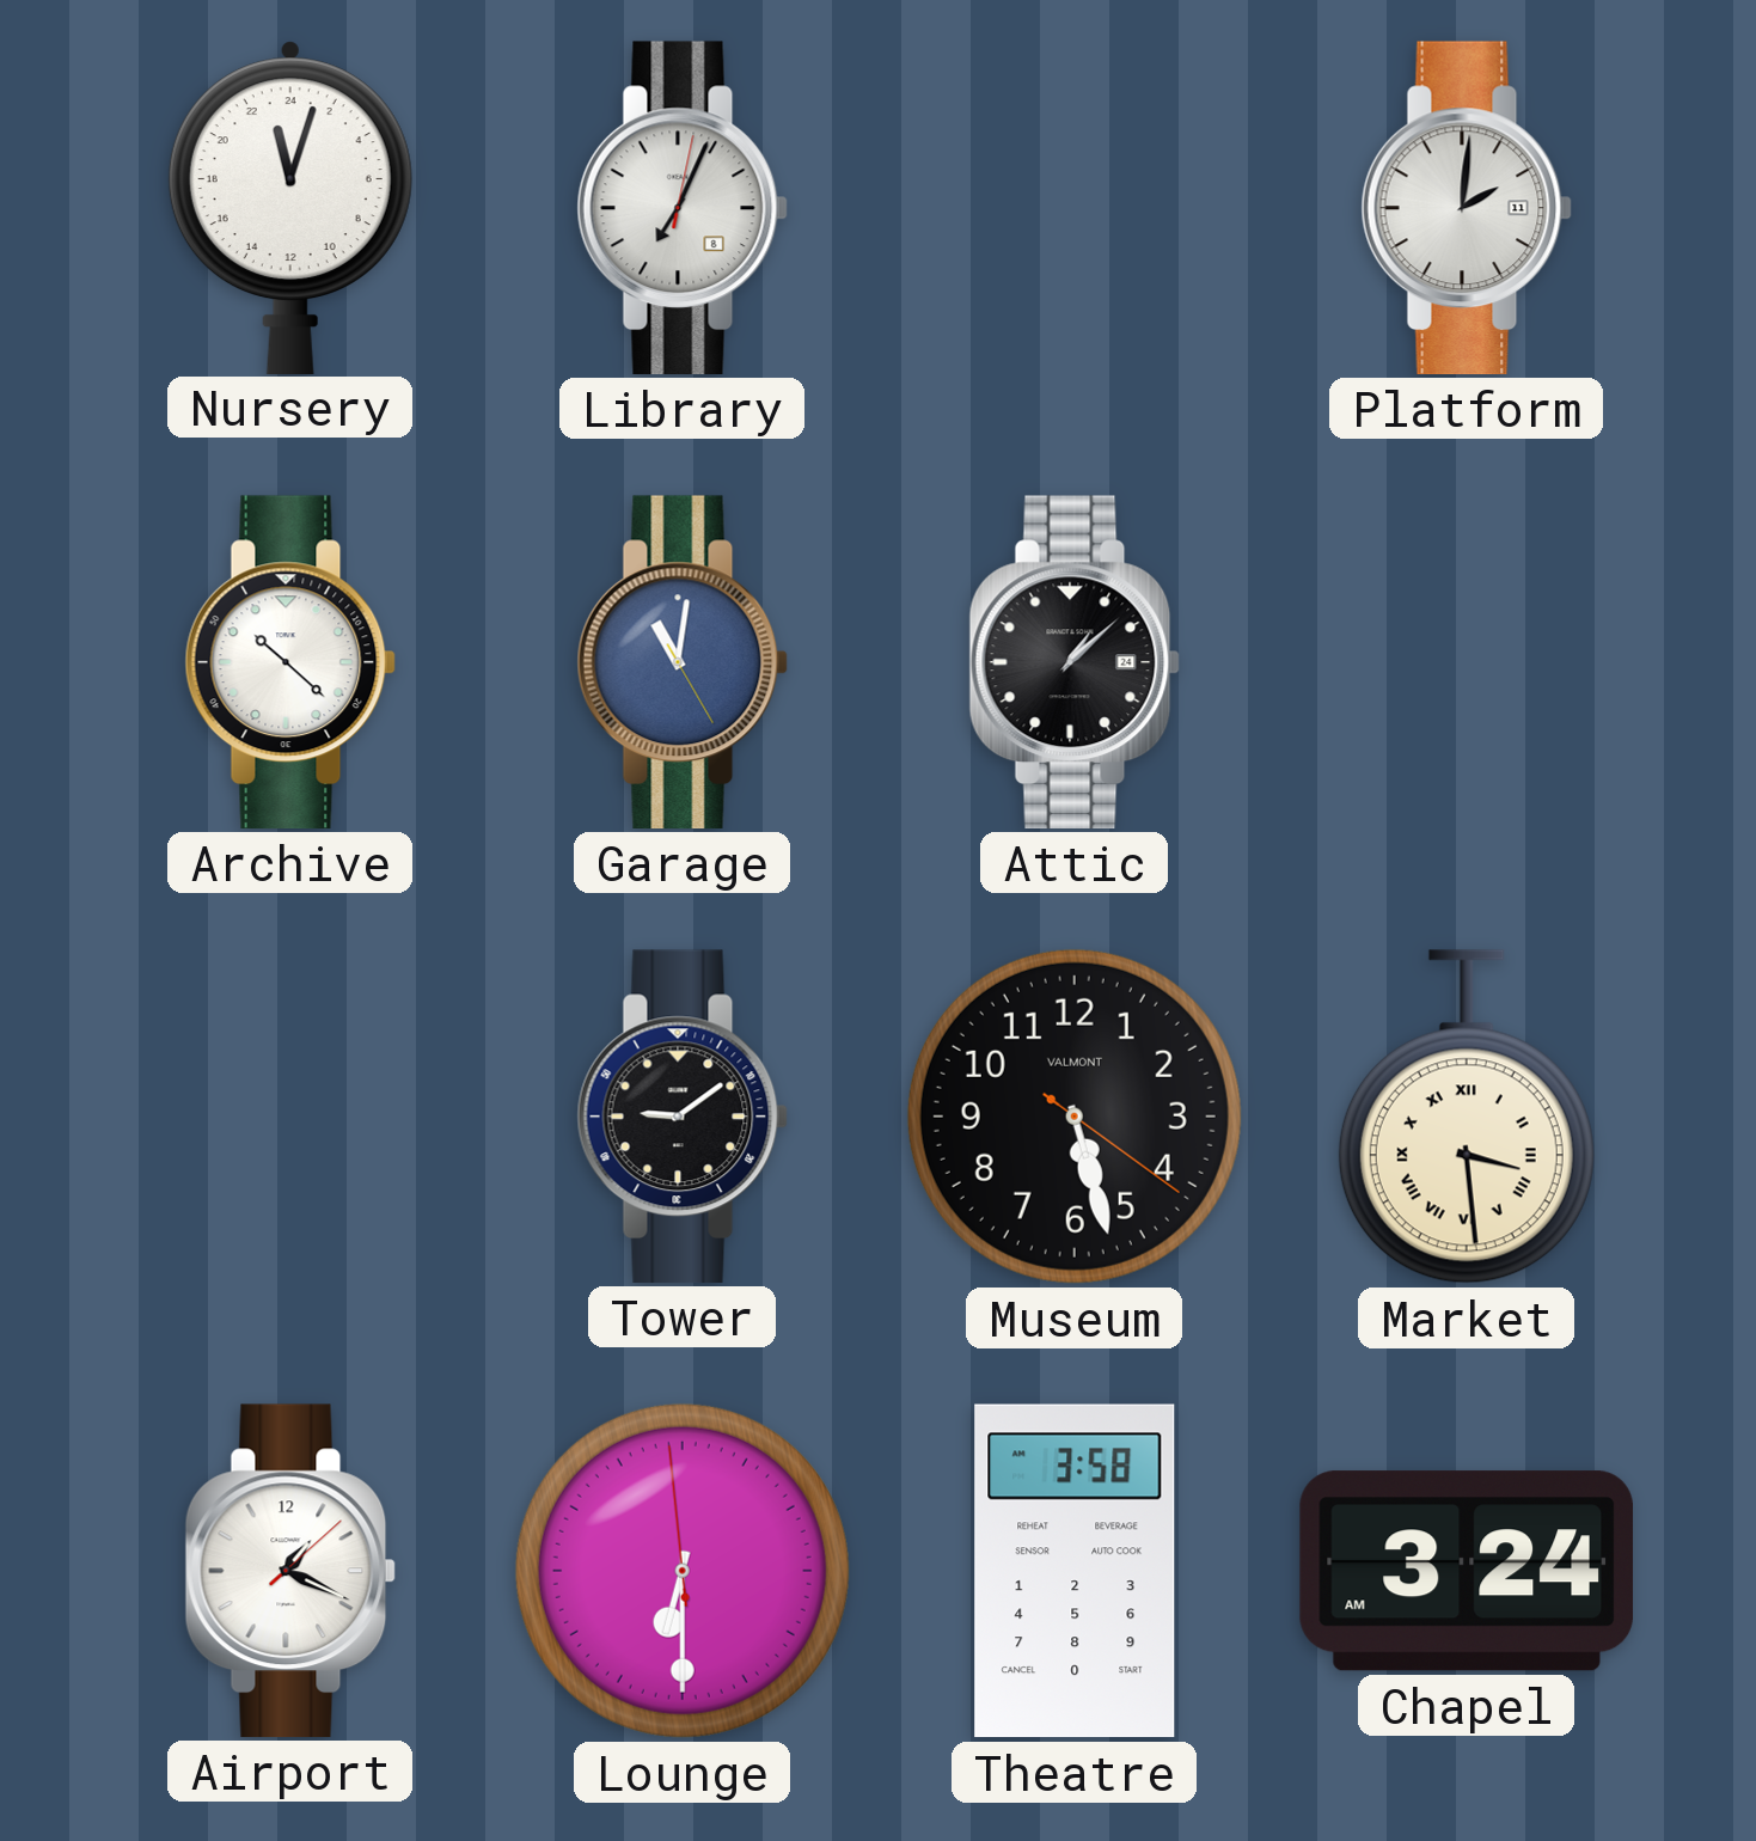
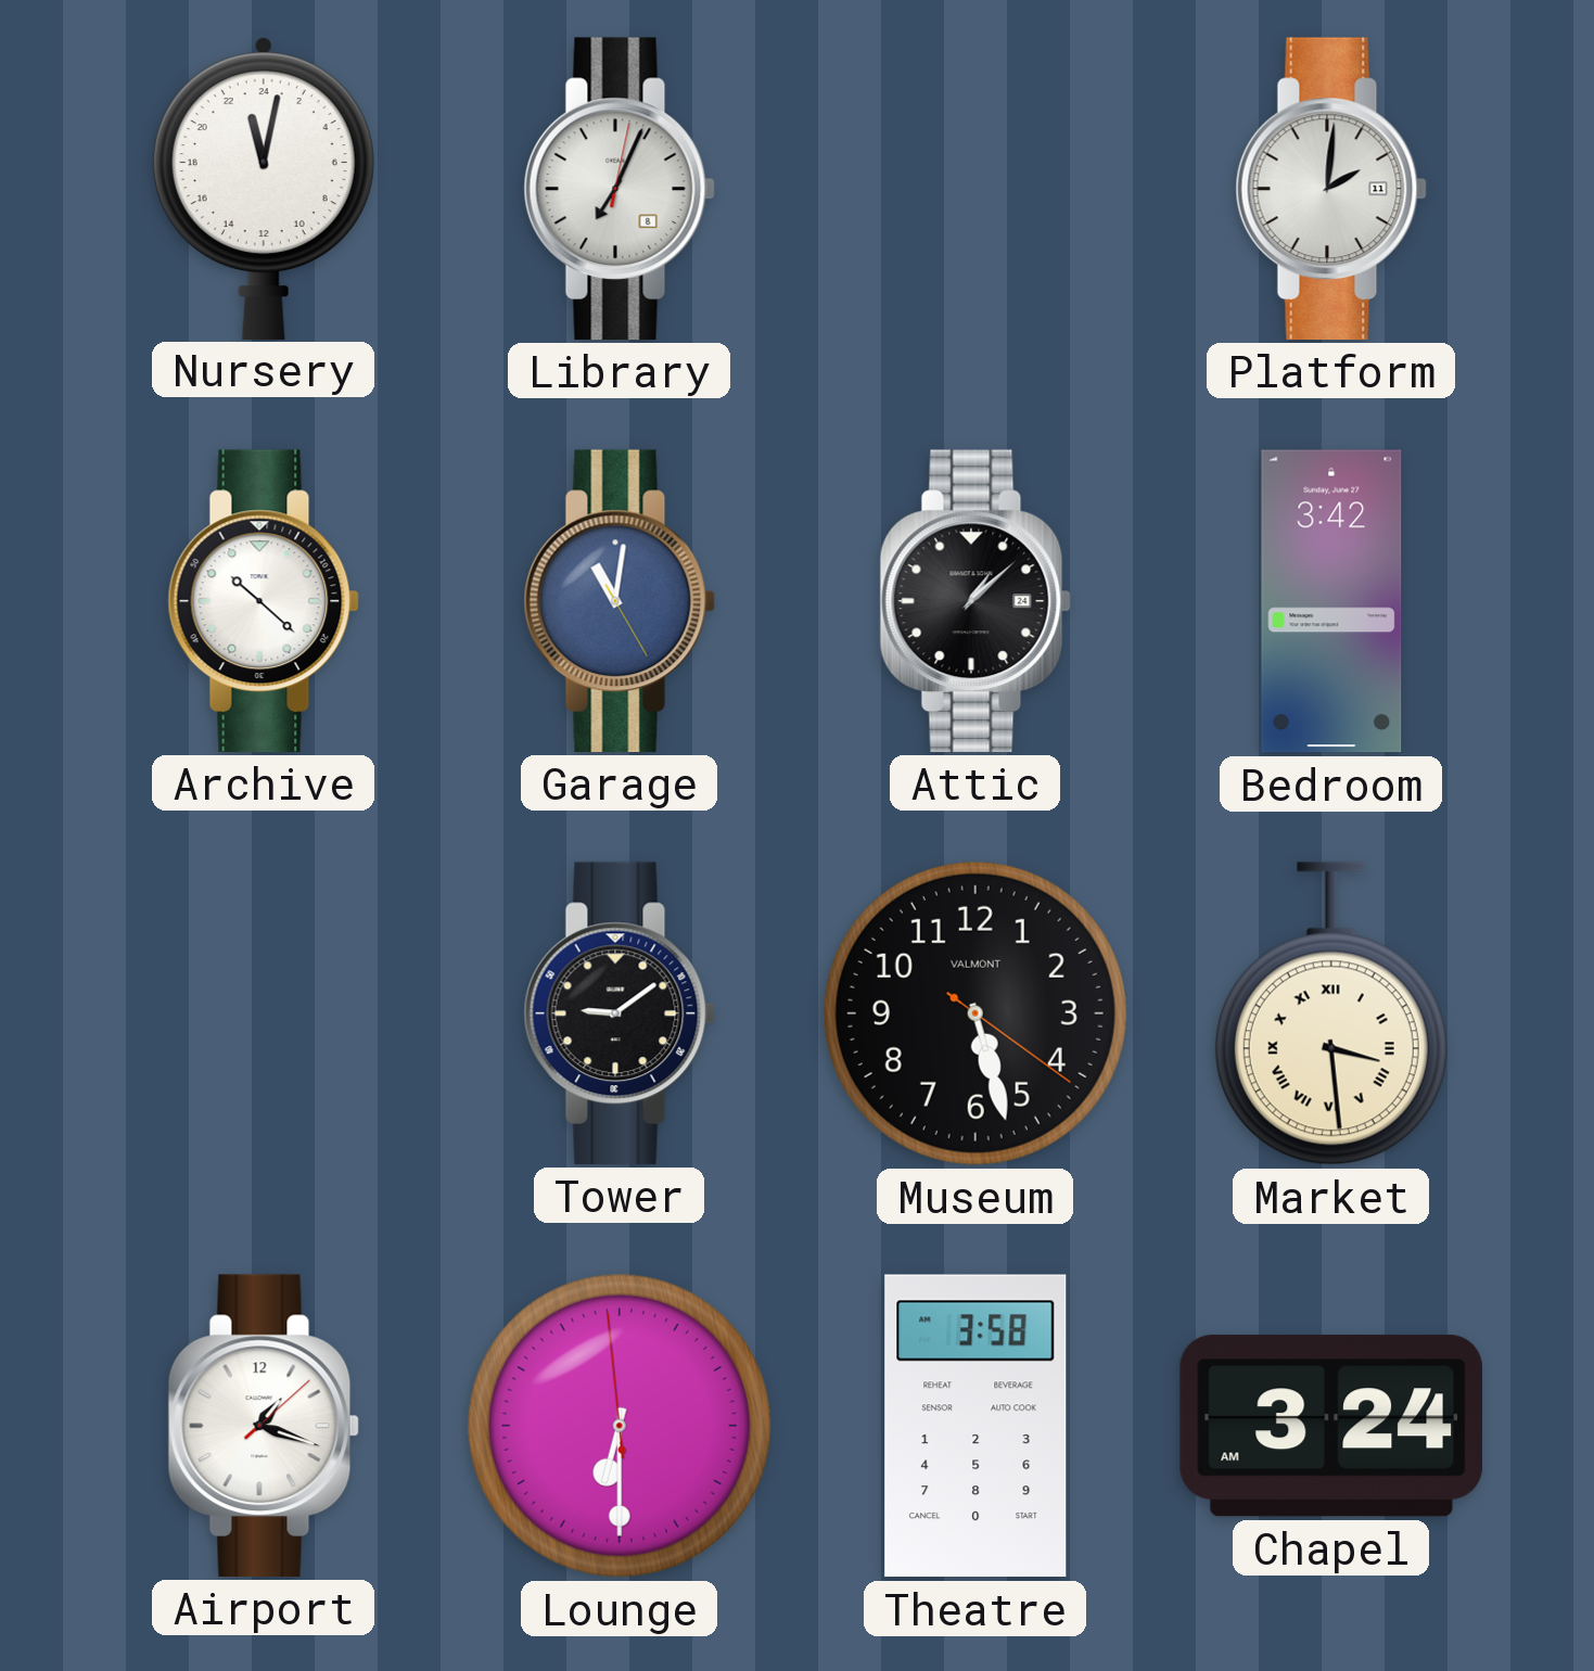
Nursery: 23:03 -> 23:02 (264, 188)
Bedroom: none -> 3:42 (1331, 601)
Airport: 1:19 -> 1:18 (264, 1426)
